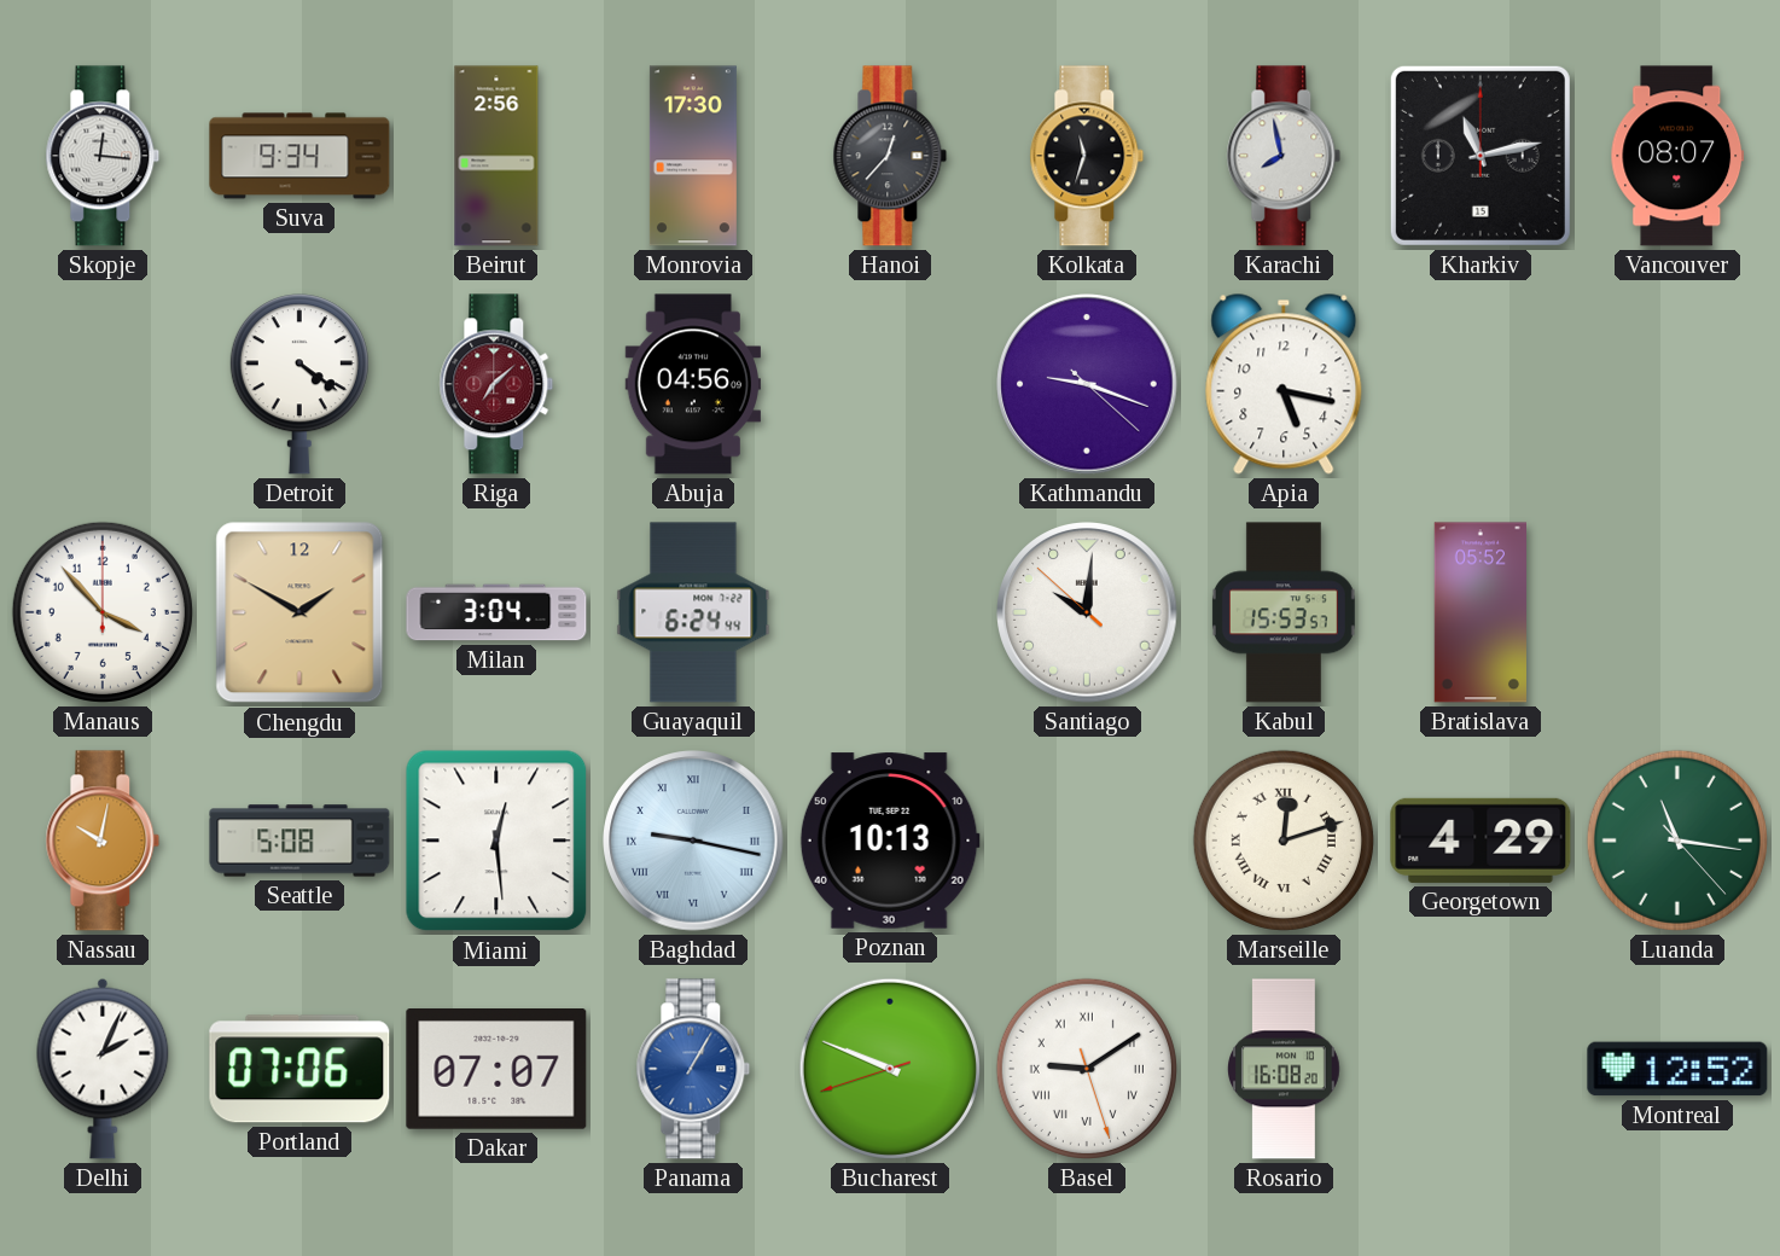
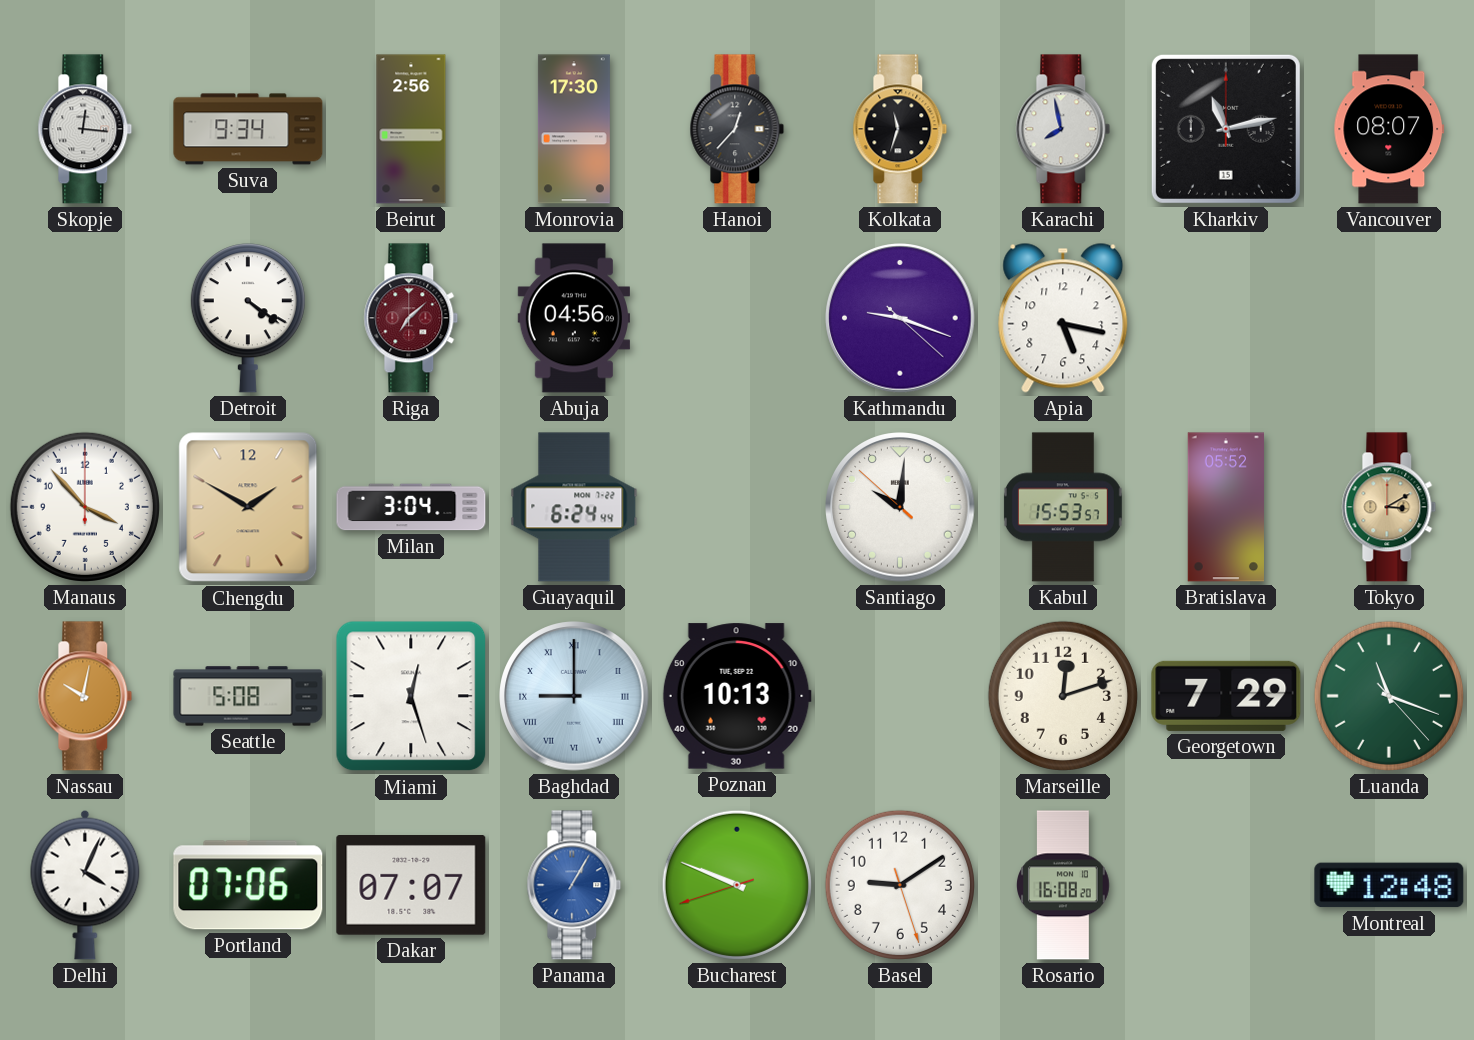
Tokyo: none -> 3:10 (1389, 507)
Miami: 12:29 -> 12:27 (411, 696)
Baghdad: 9:17 -> 9:00 (574, 696)
Marseille numerals: Roman -> Arabic (1063, 696)
Georgetown: 4:29 -> 7:29 (1226, 696)
Luanda: 11:16 -> 11:18 (1389, 696)
Delhi: 2:04 -> 4:04 (85, 885)
Basel numerals: Roman -> Arabic (900, 885)
Montreal: 12:52 -> 12:48 (1389, 885)
